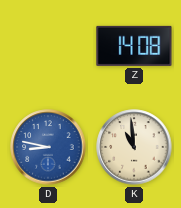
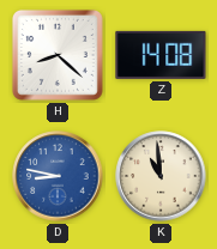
H: none -> 8:22 (58, 55)
